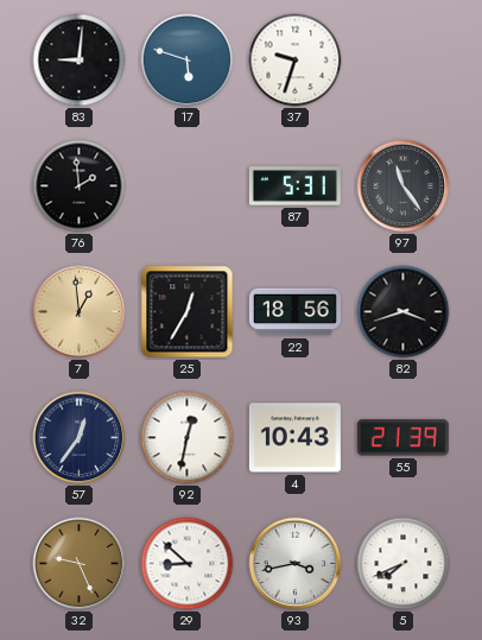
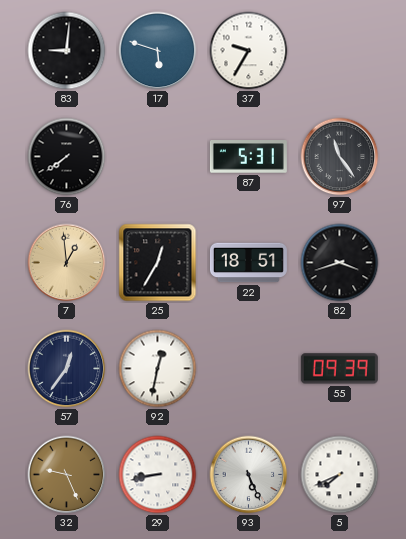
37: 9:33 -> 9:35 (249, 51)
76: 1:59 -> 7:39 (67, 157)
22: 18:56 -> 18:51 (248, 263)
4: 10:43 -> none (294, 438)
55: 21:39 -> 09:39 (339, 369)
29: 8:52 -> 8:43 (158, 475)
93: 3:43 -> 5:26 (249, 475)
